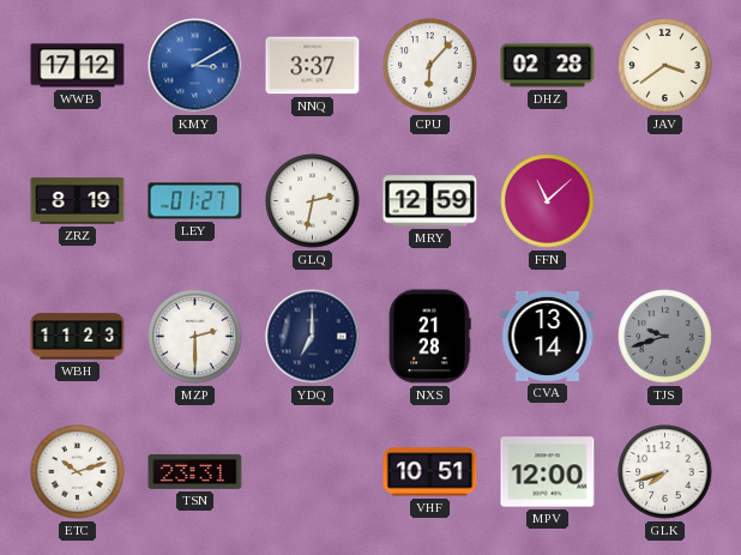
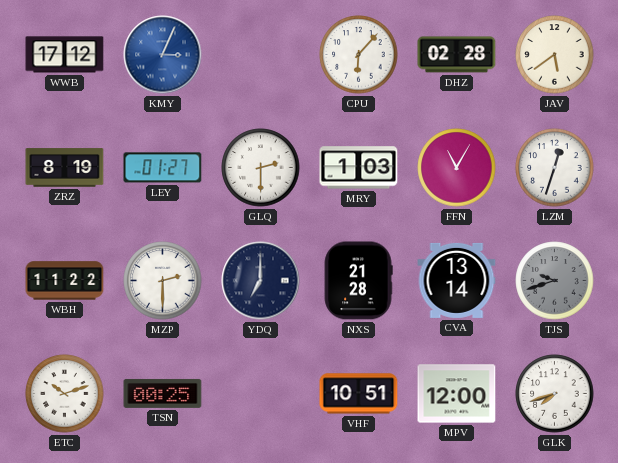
KMY: 3:10 -> 3:04 (163, 55)
NNQ: 3:37 -> none (313, 66)
JAV: 3:39 -> 5:39 (555, 55)
GLQ: 2:32 -> 2:30 (261, 168)
MRY: 12:59 -> 1:03 (359, 168)
FFN: 11:08 -> 11:05 (457, 168)
LZM: none -> 12:33 (555, 168)
WBH: 11:23 -> 11:22 (65, 281)
TSN: 23:31 -> 00:25 (163, 393)
